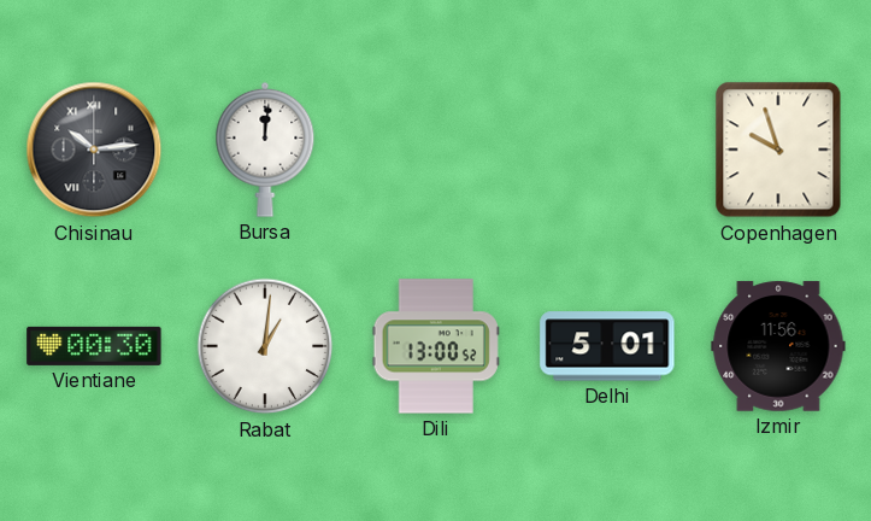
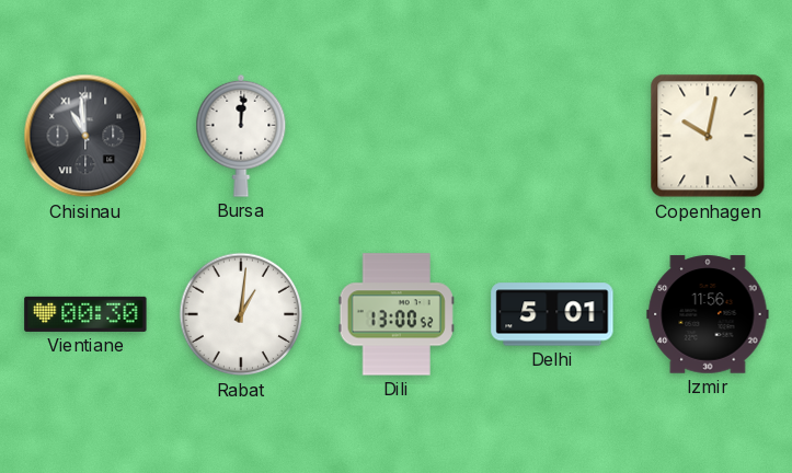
Chisinau: 10:14 -> 10:59 (85, 136)
Copenhagen: 9:57 -> 10:02 (708, 136)
